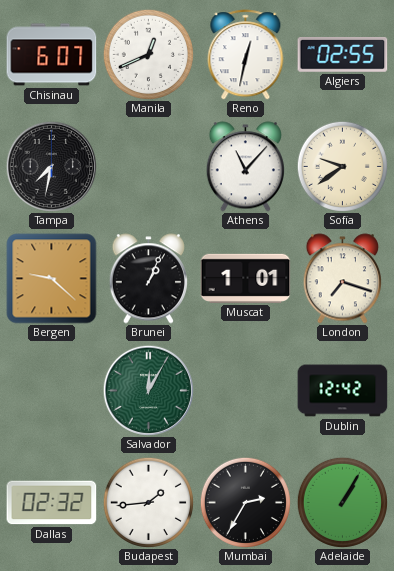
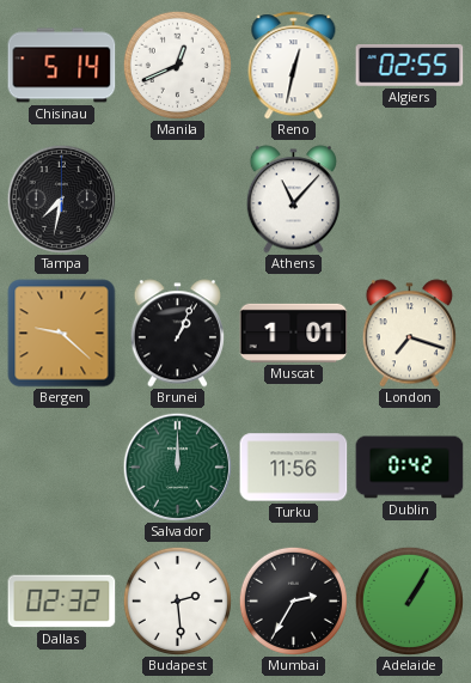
Chisinau: 6:07 -> 5:14 (62, 66)
Sofia: 9:39 -> none (342, 166)
Salvador: 12:05 -> 12:00 (177, 466)
Turku: none -> 11:56 (294, 468)
Dublin: 12:42 -> 0:42 (410, 468)
Budapest: 1:44 -> 2:29 (177, 600)
